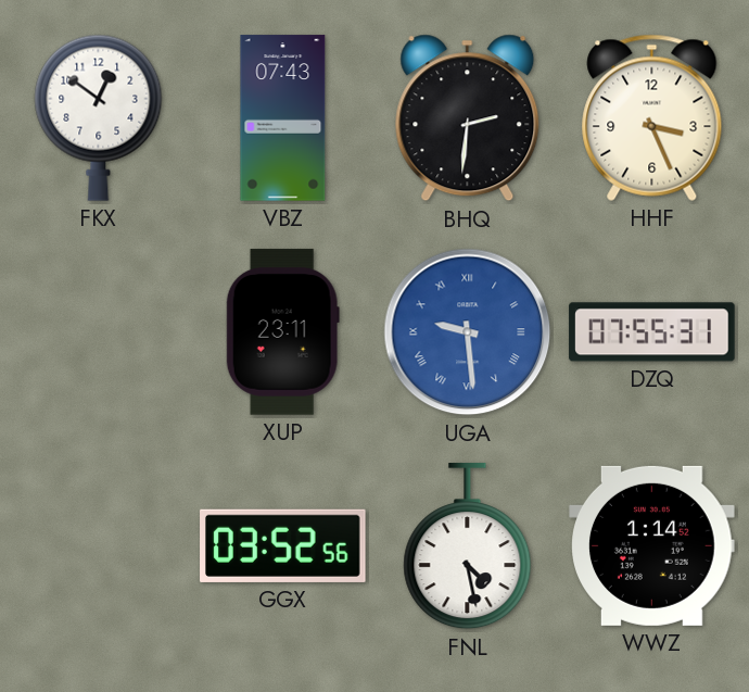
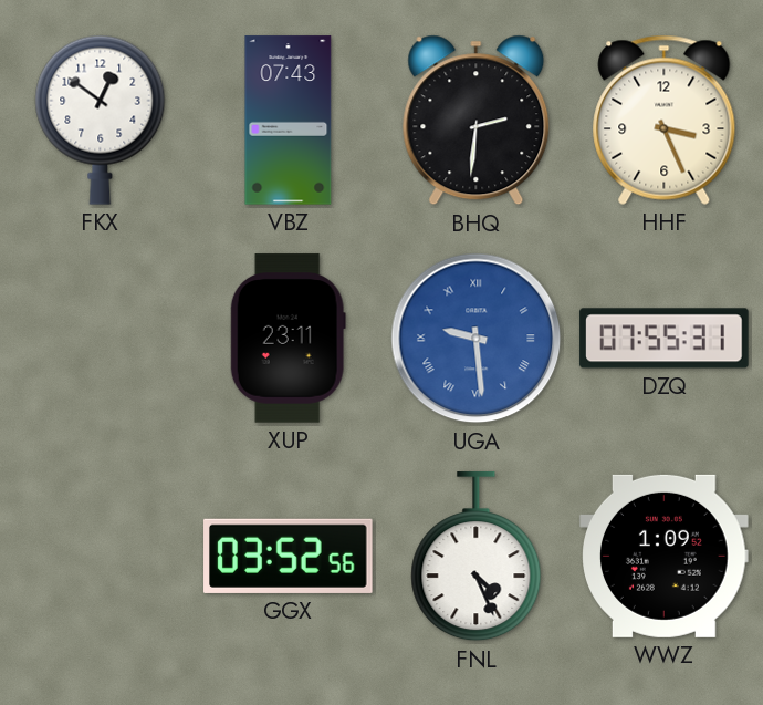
FNL: 4:28 -> 4:26 (477, 557)
WWZ: 1:14 -> 1:09 (665, 556)
